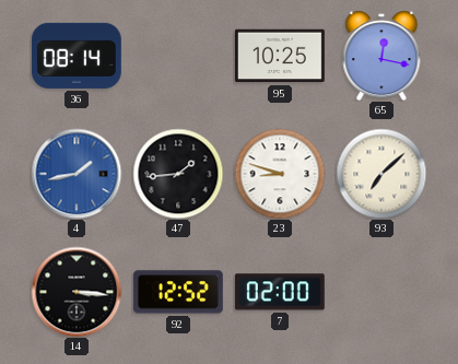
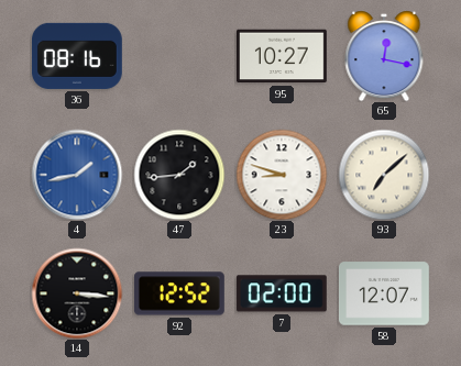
36: 08:14 -> 08:16 (77, 56)
95: 10:25 -> 10:27 (282, 56)
58: none -> 12:07 (384, 293)
